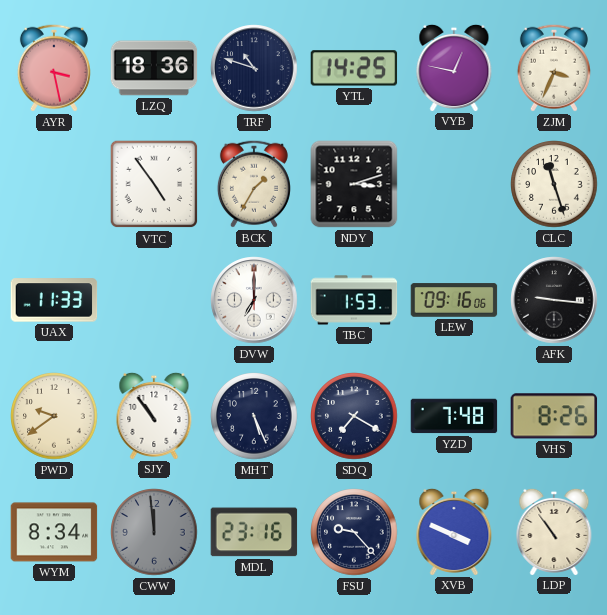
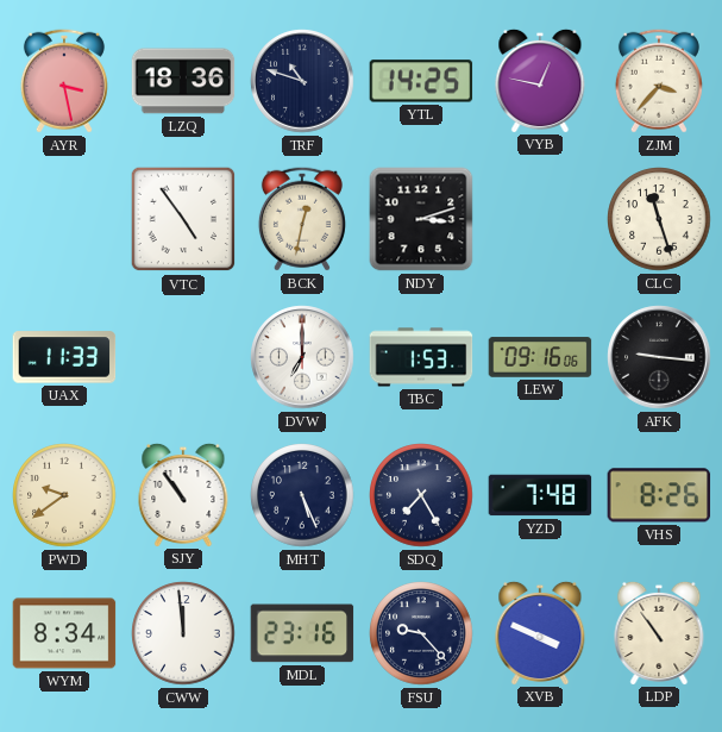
ZJM: 3:34 -> 3:37 (659, 81)
BCK: 1:35 -> 12:32 (302, 219)
SDQ: 7:20 -> 7:25 (421, 495)
CWW dial: grey -> white (183, 633)
